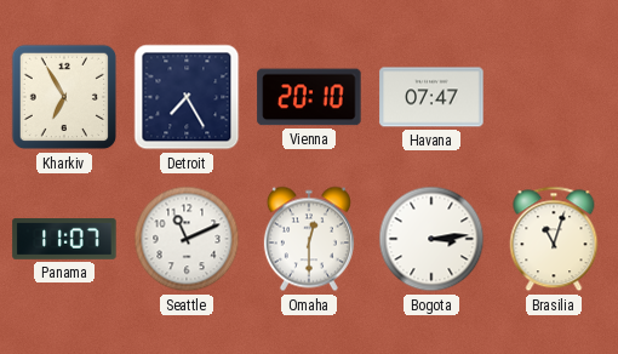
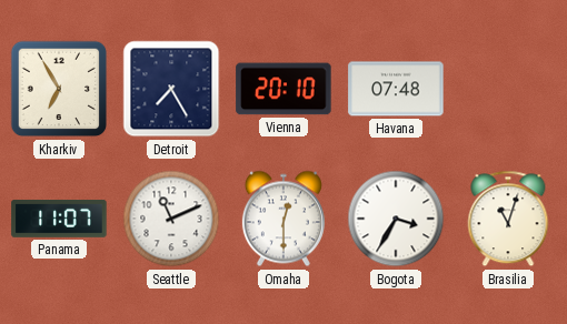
Havana: 07:47 -> 07:48 (396, 89)
Bogota: 3:14 -> 3:35 (396, 219)
